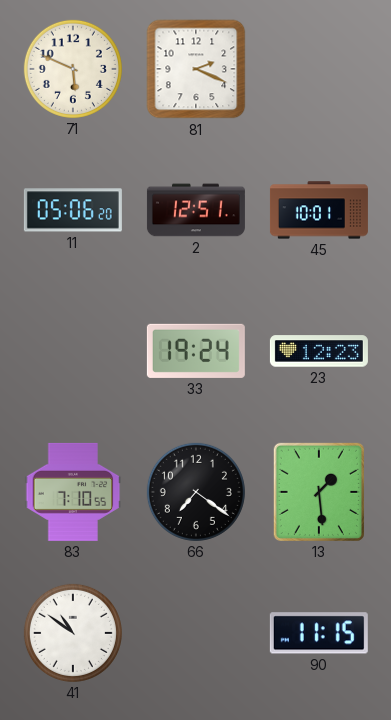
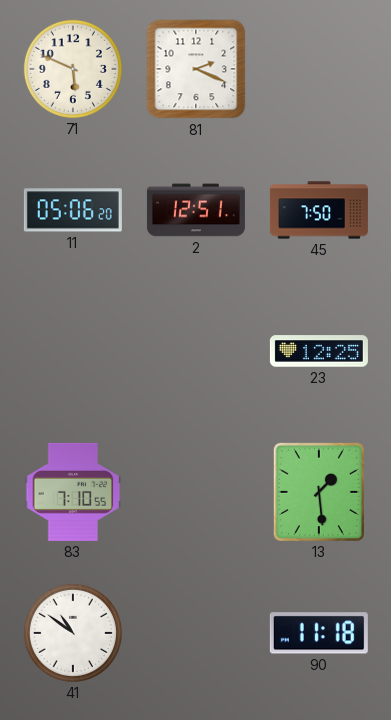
45: 10:01 -> 7:50 (319, 210)
33: 19:24 -> none (196, 351)
23: 12:23 -> 12:25 (319, 351)
66: 7:21 -> none (196, 492)
90: 11:15 -> 11:18 (319, 633)
